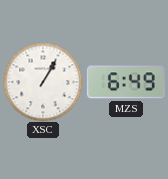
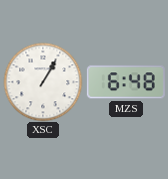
MZS: 6:49 -> 6:48 (126, 82)
